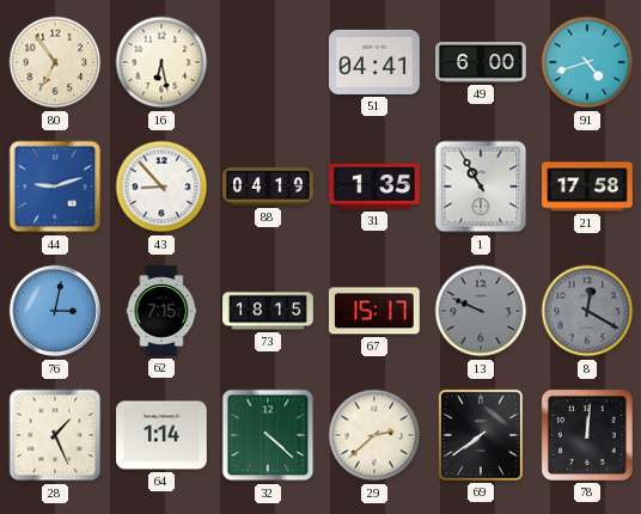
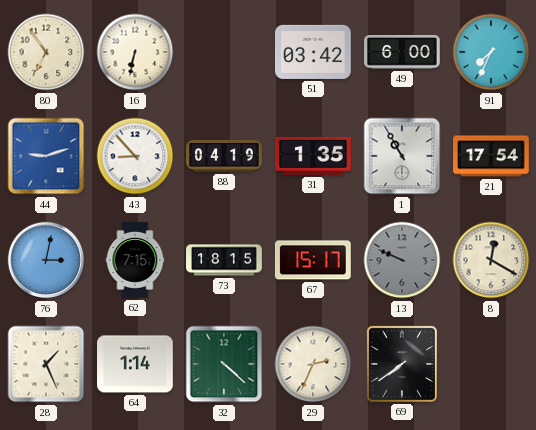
16: 6:28 -> 6:32 (135, 52)
51: 04:41 -> 03:42 (314, 52)
91: 4:42 -> 7:34 (491, 52)
21: 17:58 -> 17:54 (491, 156)
8 dial: grey -> cream (491, 260)
29: 2:38 -> 2:34 (313, 364)
78: 12:01 -> none (587, 435)
